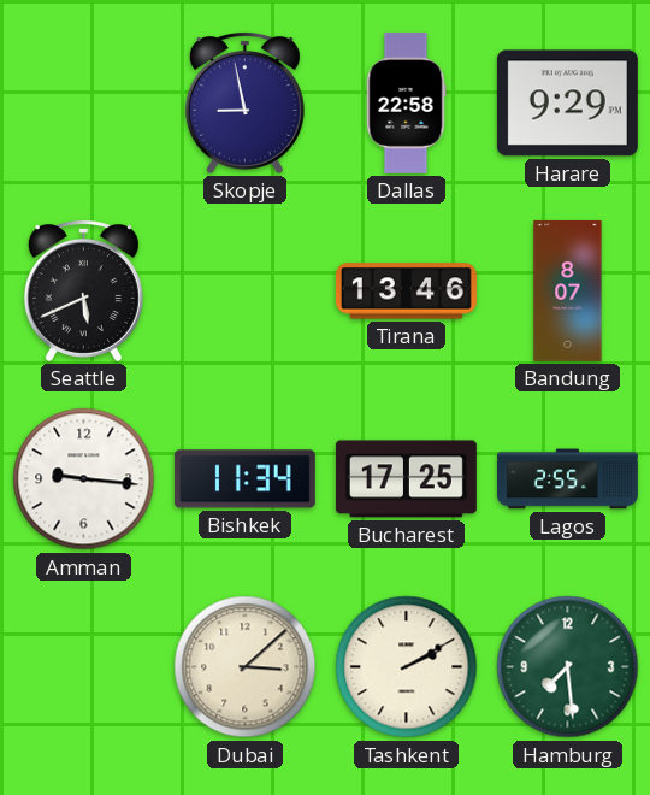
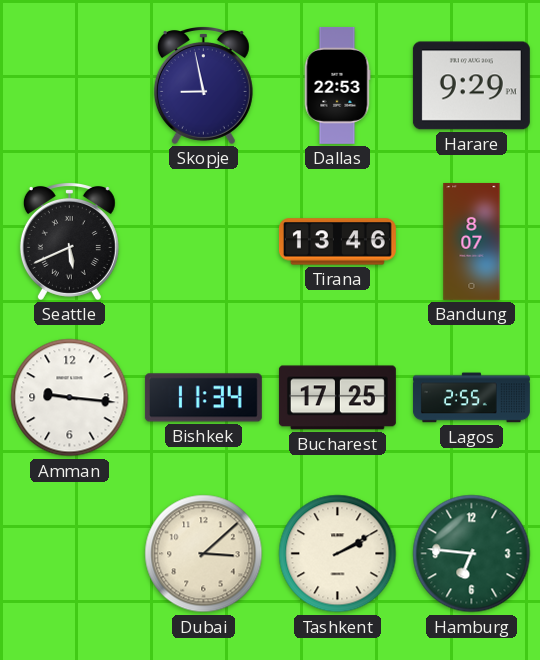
Dallas: 22:58 -> 22:53 (337, 85)
Hamburg: 7:29 -> 6:46 (472, 554)
